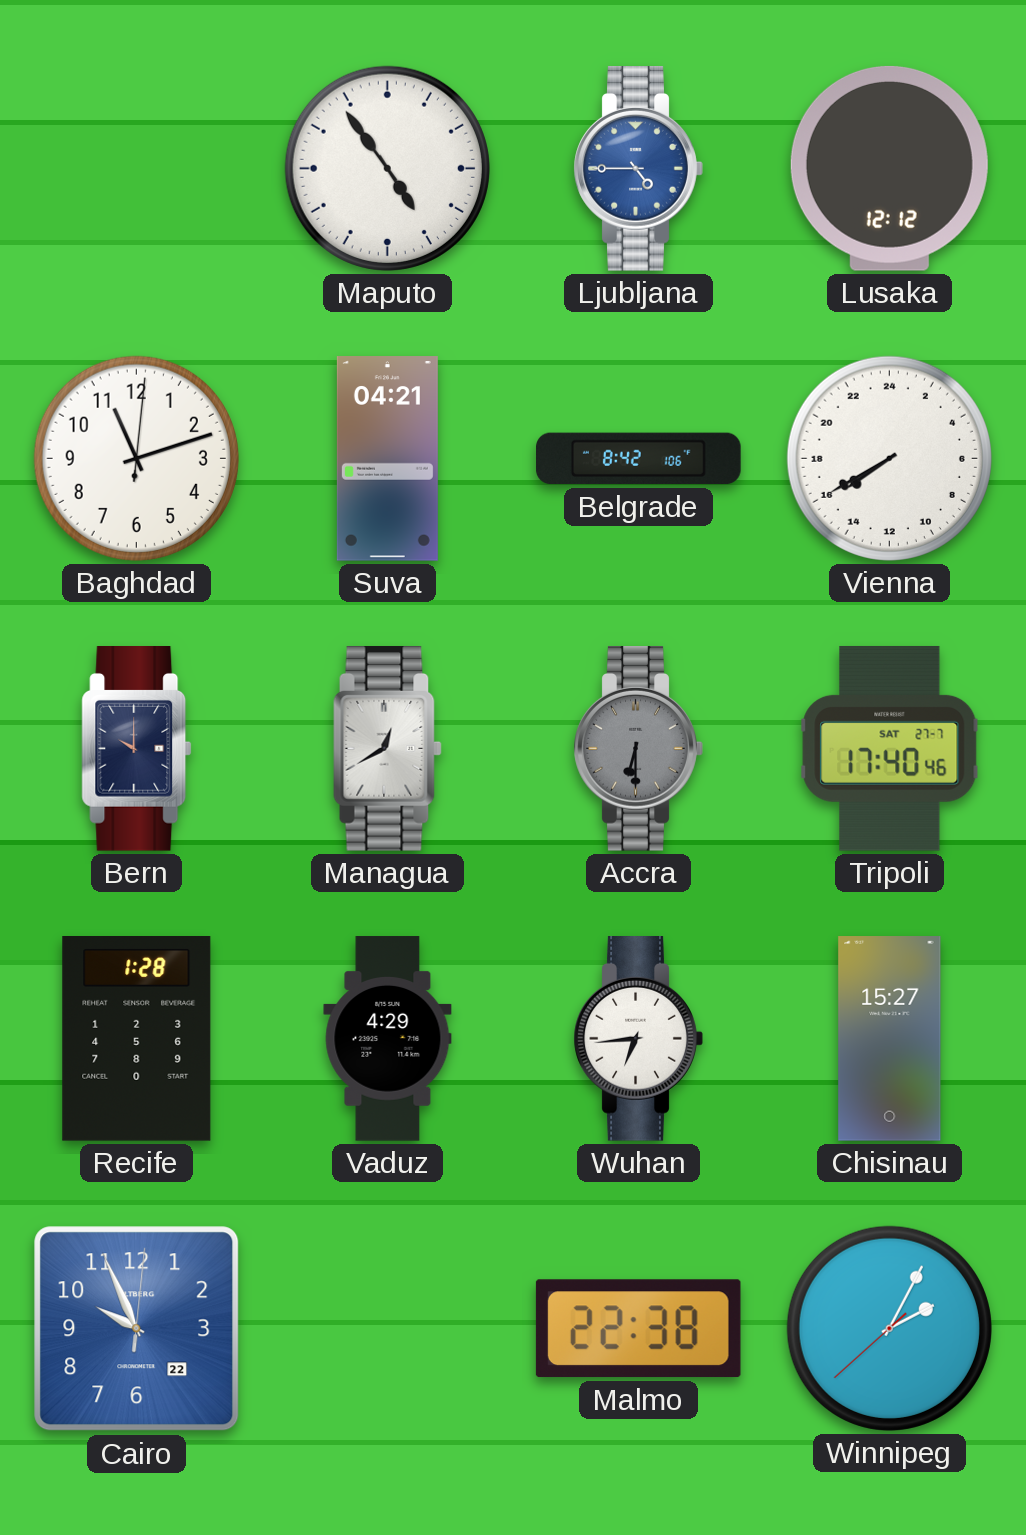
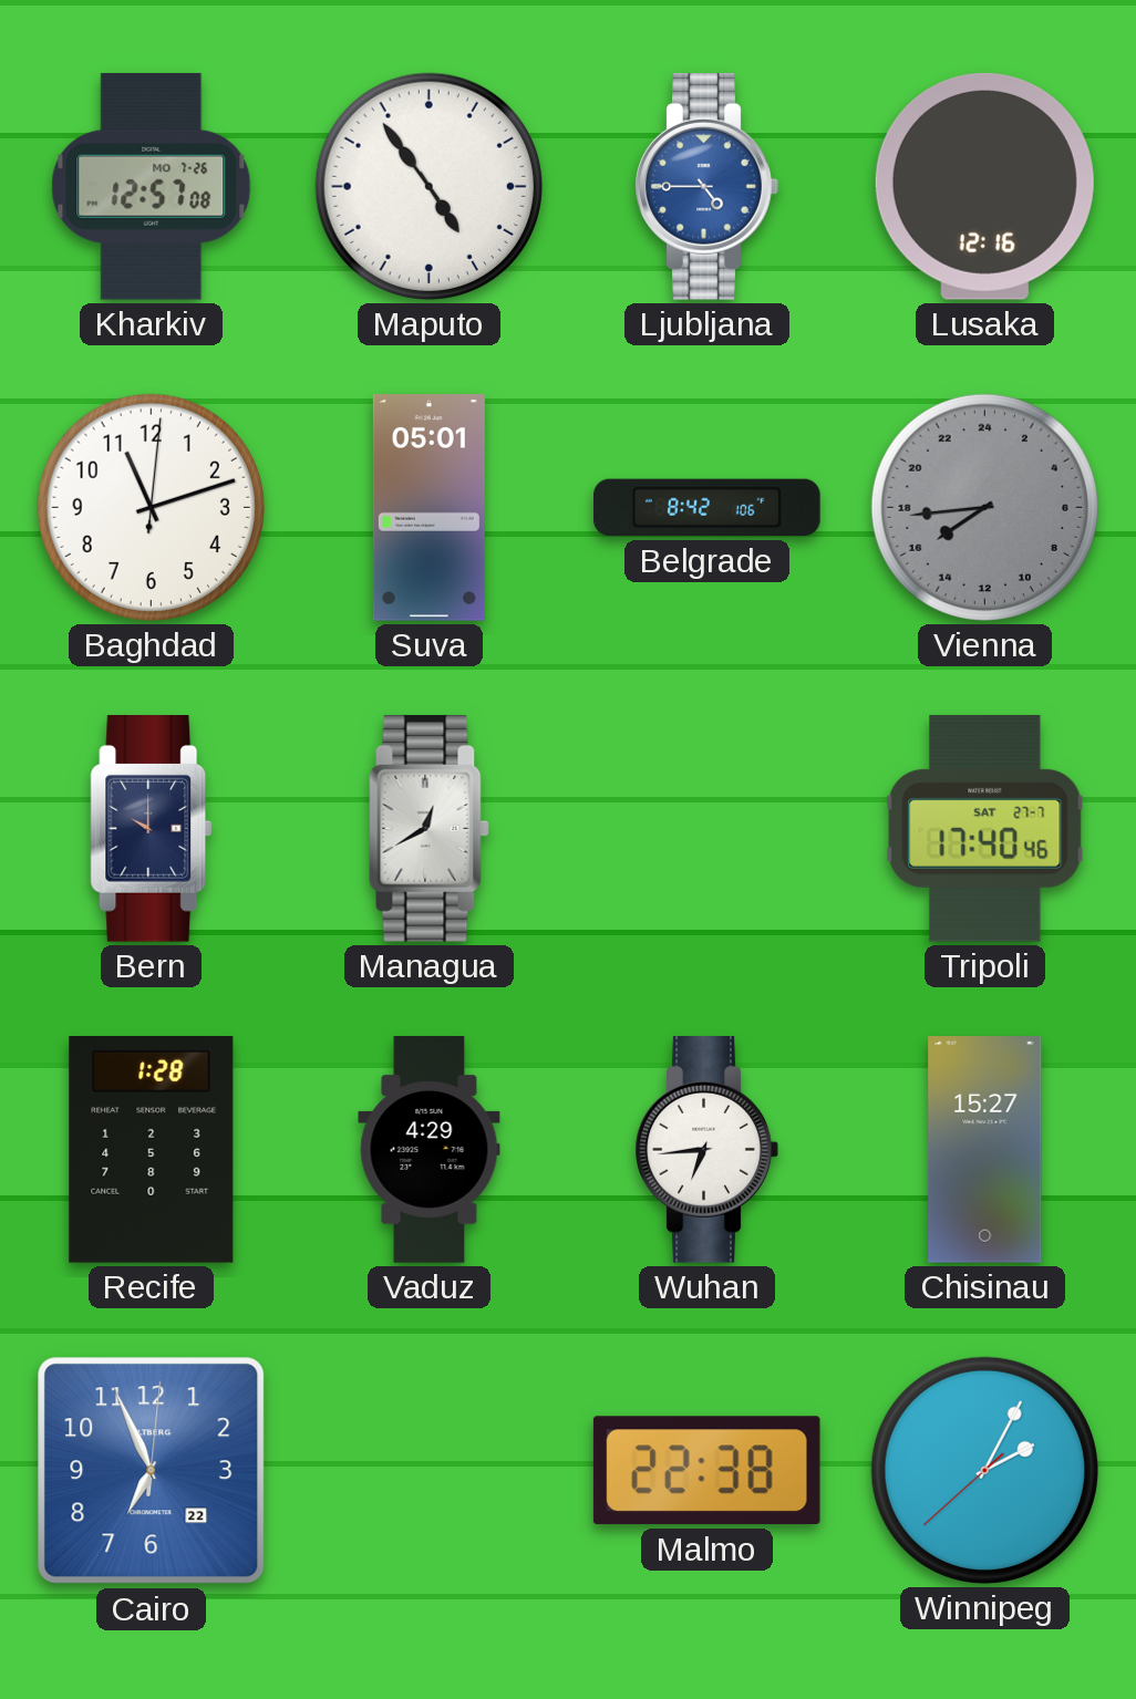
Kharkiv: none -> 12:57 (152, 186)
Lusaka: 12:12 -> 12:16 (984, 186)
Suva: 04:21 -> 05:01 (428, 508)
Vienna: 15:40 -> 15:44 (984, 507)
Vienna dial: white -> grey (984, 507)
Accra: 6:30 -> none (638, 749)
Cairo: 9:56 -> 6:56 (152, 1471)
